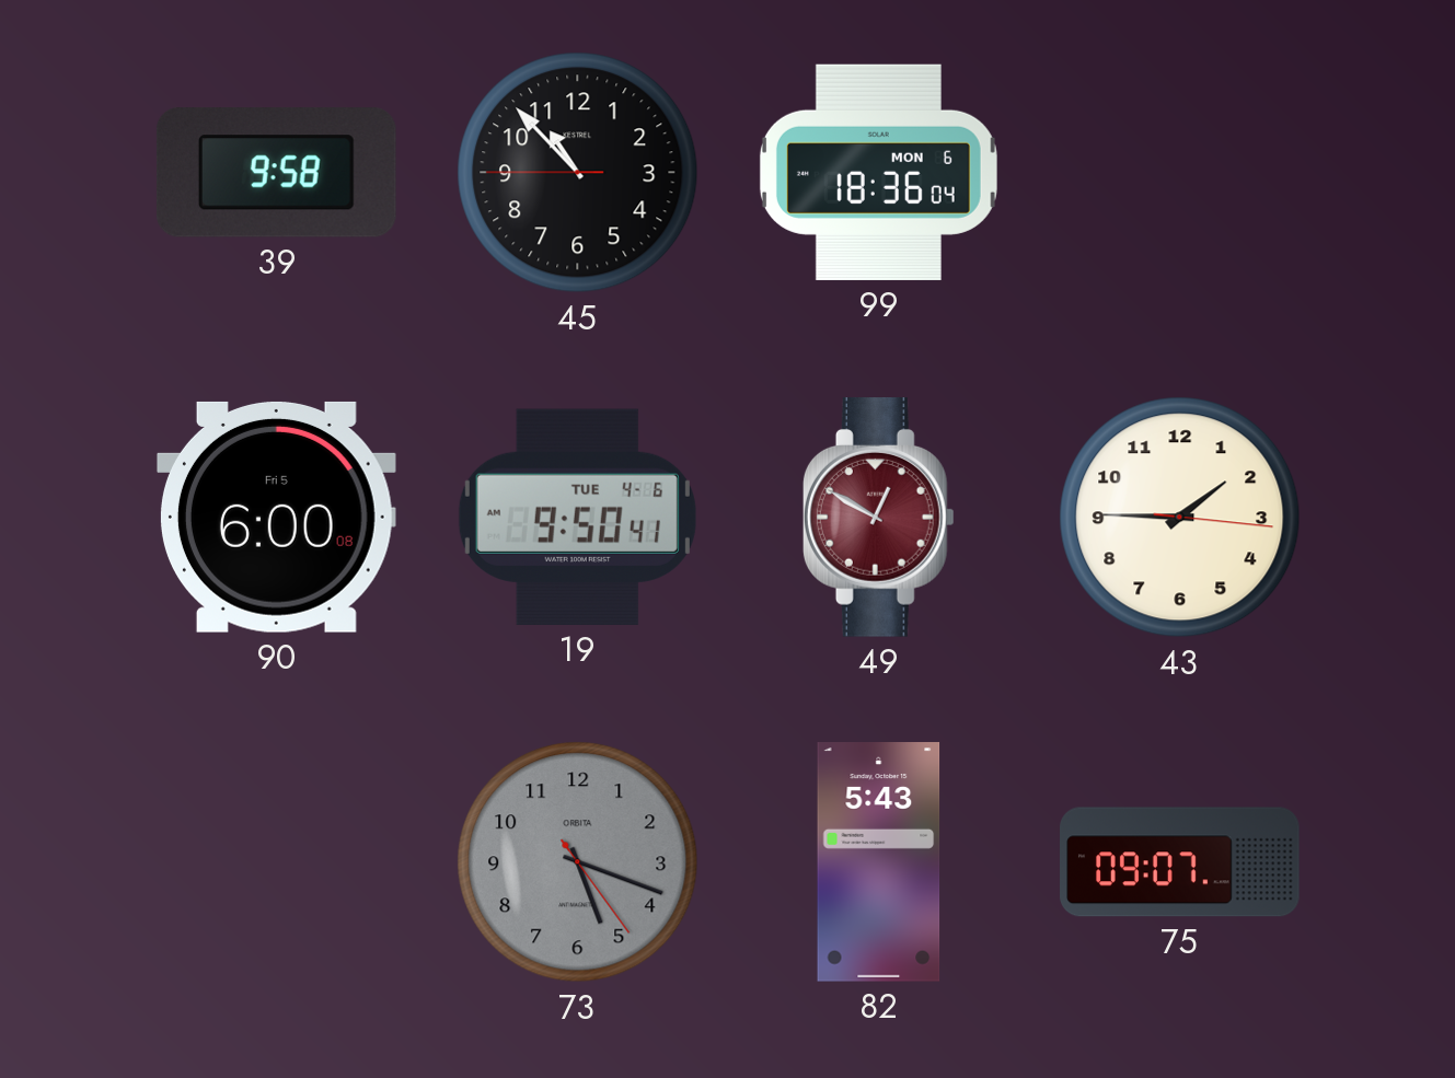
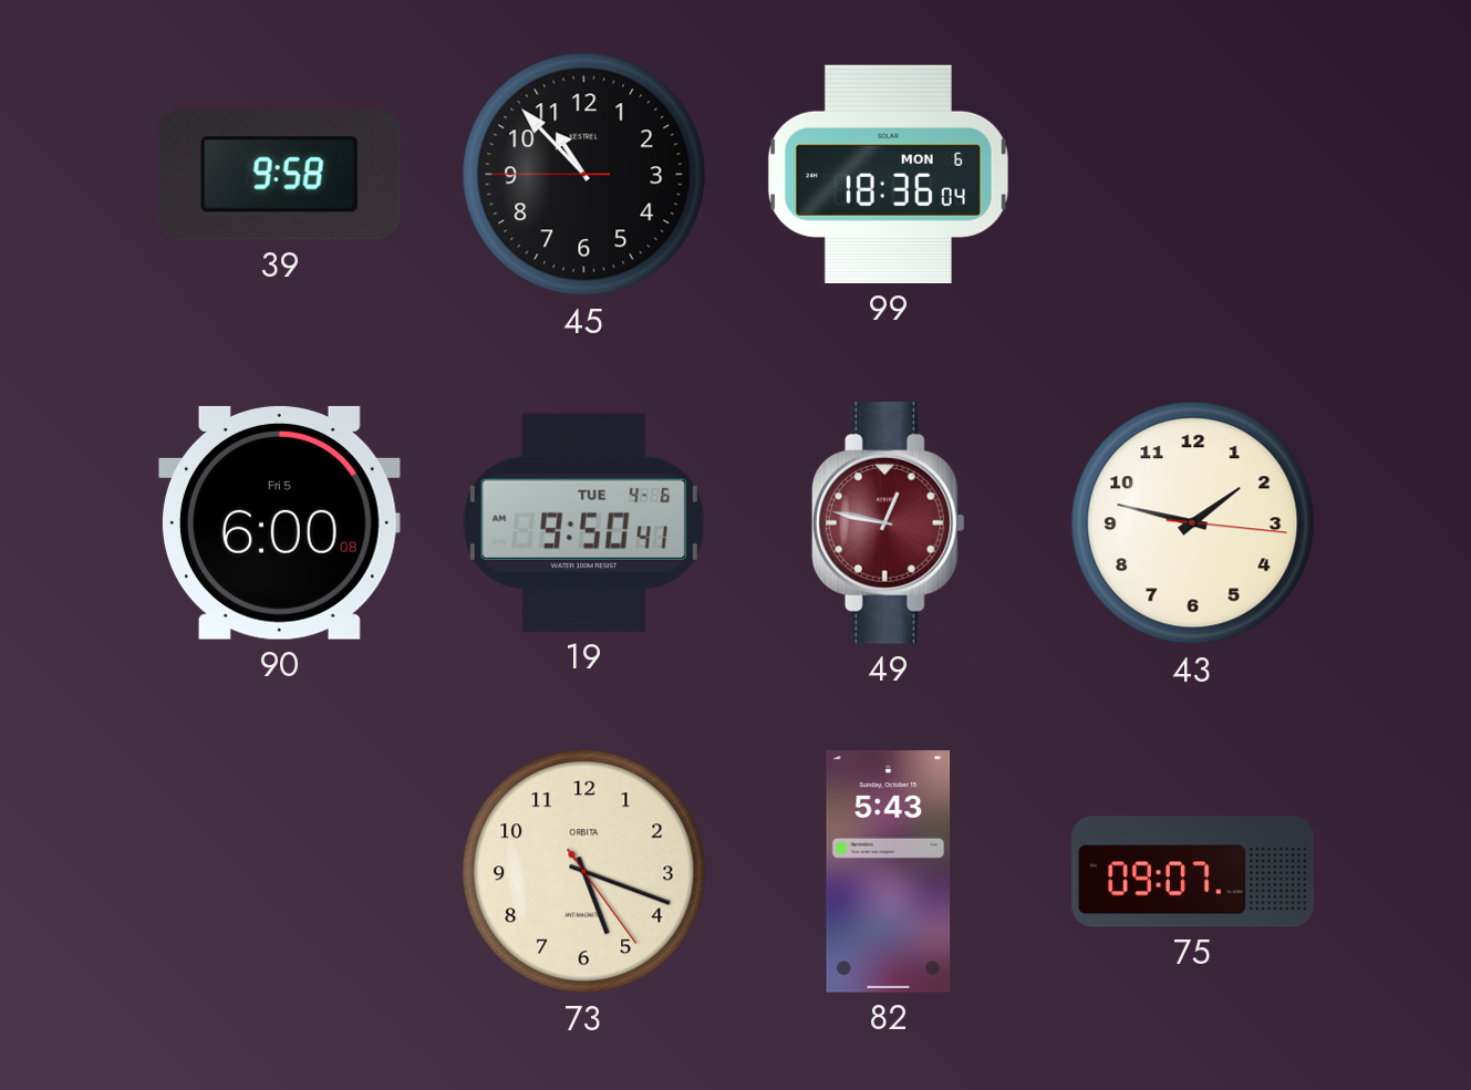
49: 12:50 -> 12:47 (888, 523)
43: 1:45 -> 1:47 (1193, 523)
73 dial: grey -> cream (584, 872)
